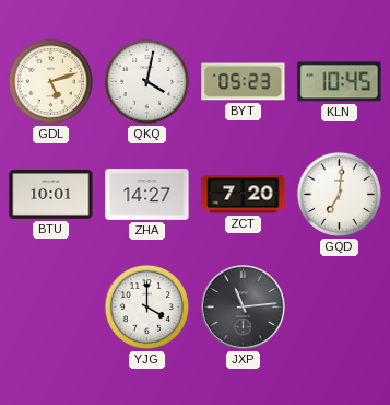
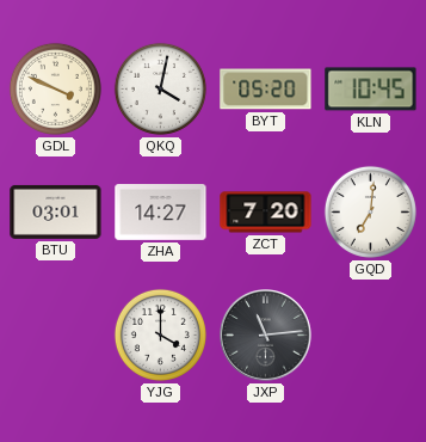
GDL: 5:12 -> 3:49 (55, 88)
BYT: 05:23 -> 05:20 (266, 90)
BTU: 10:01 -> 03:01 (56, 211)
